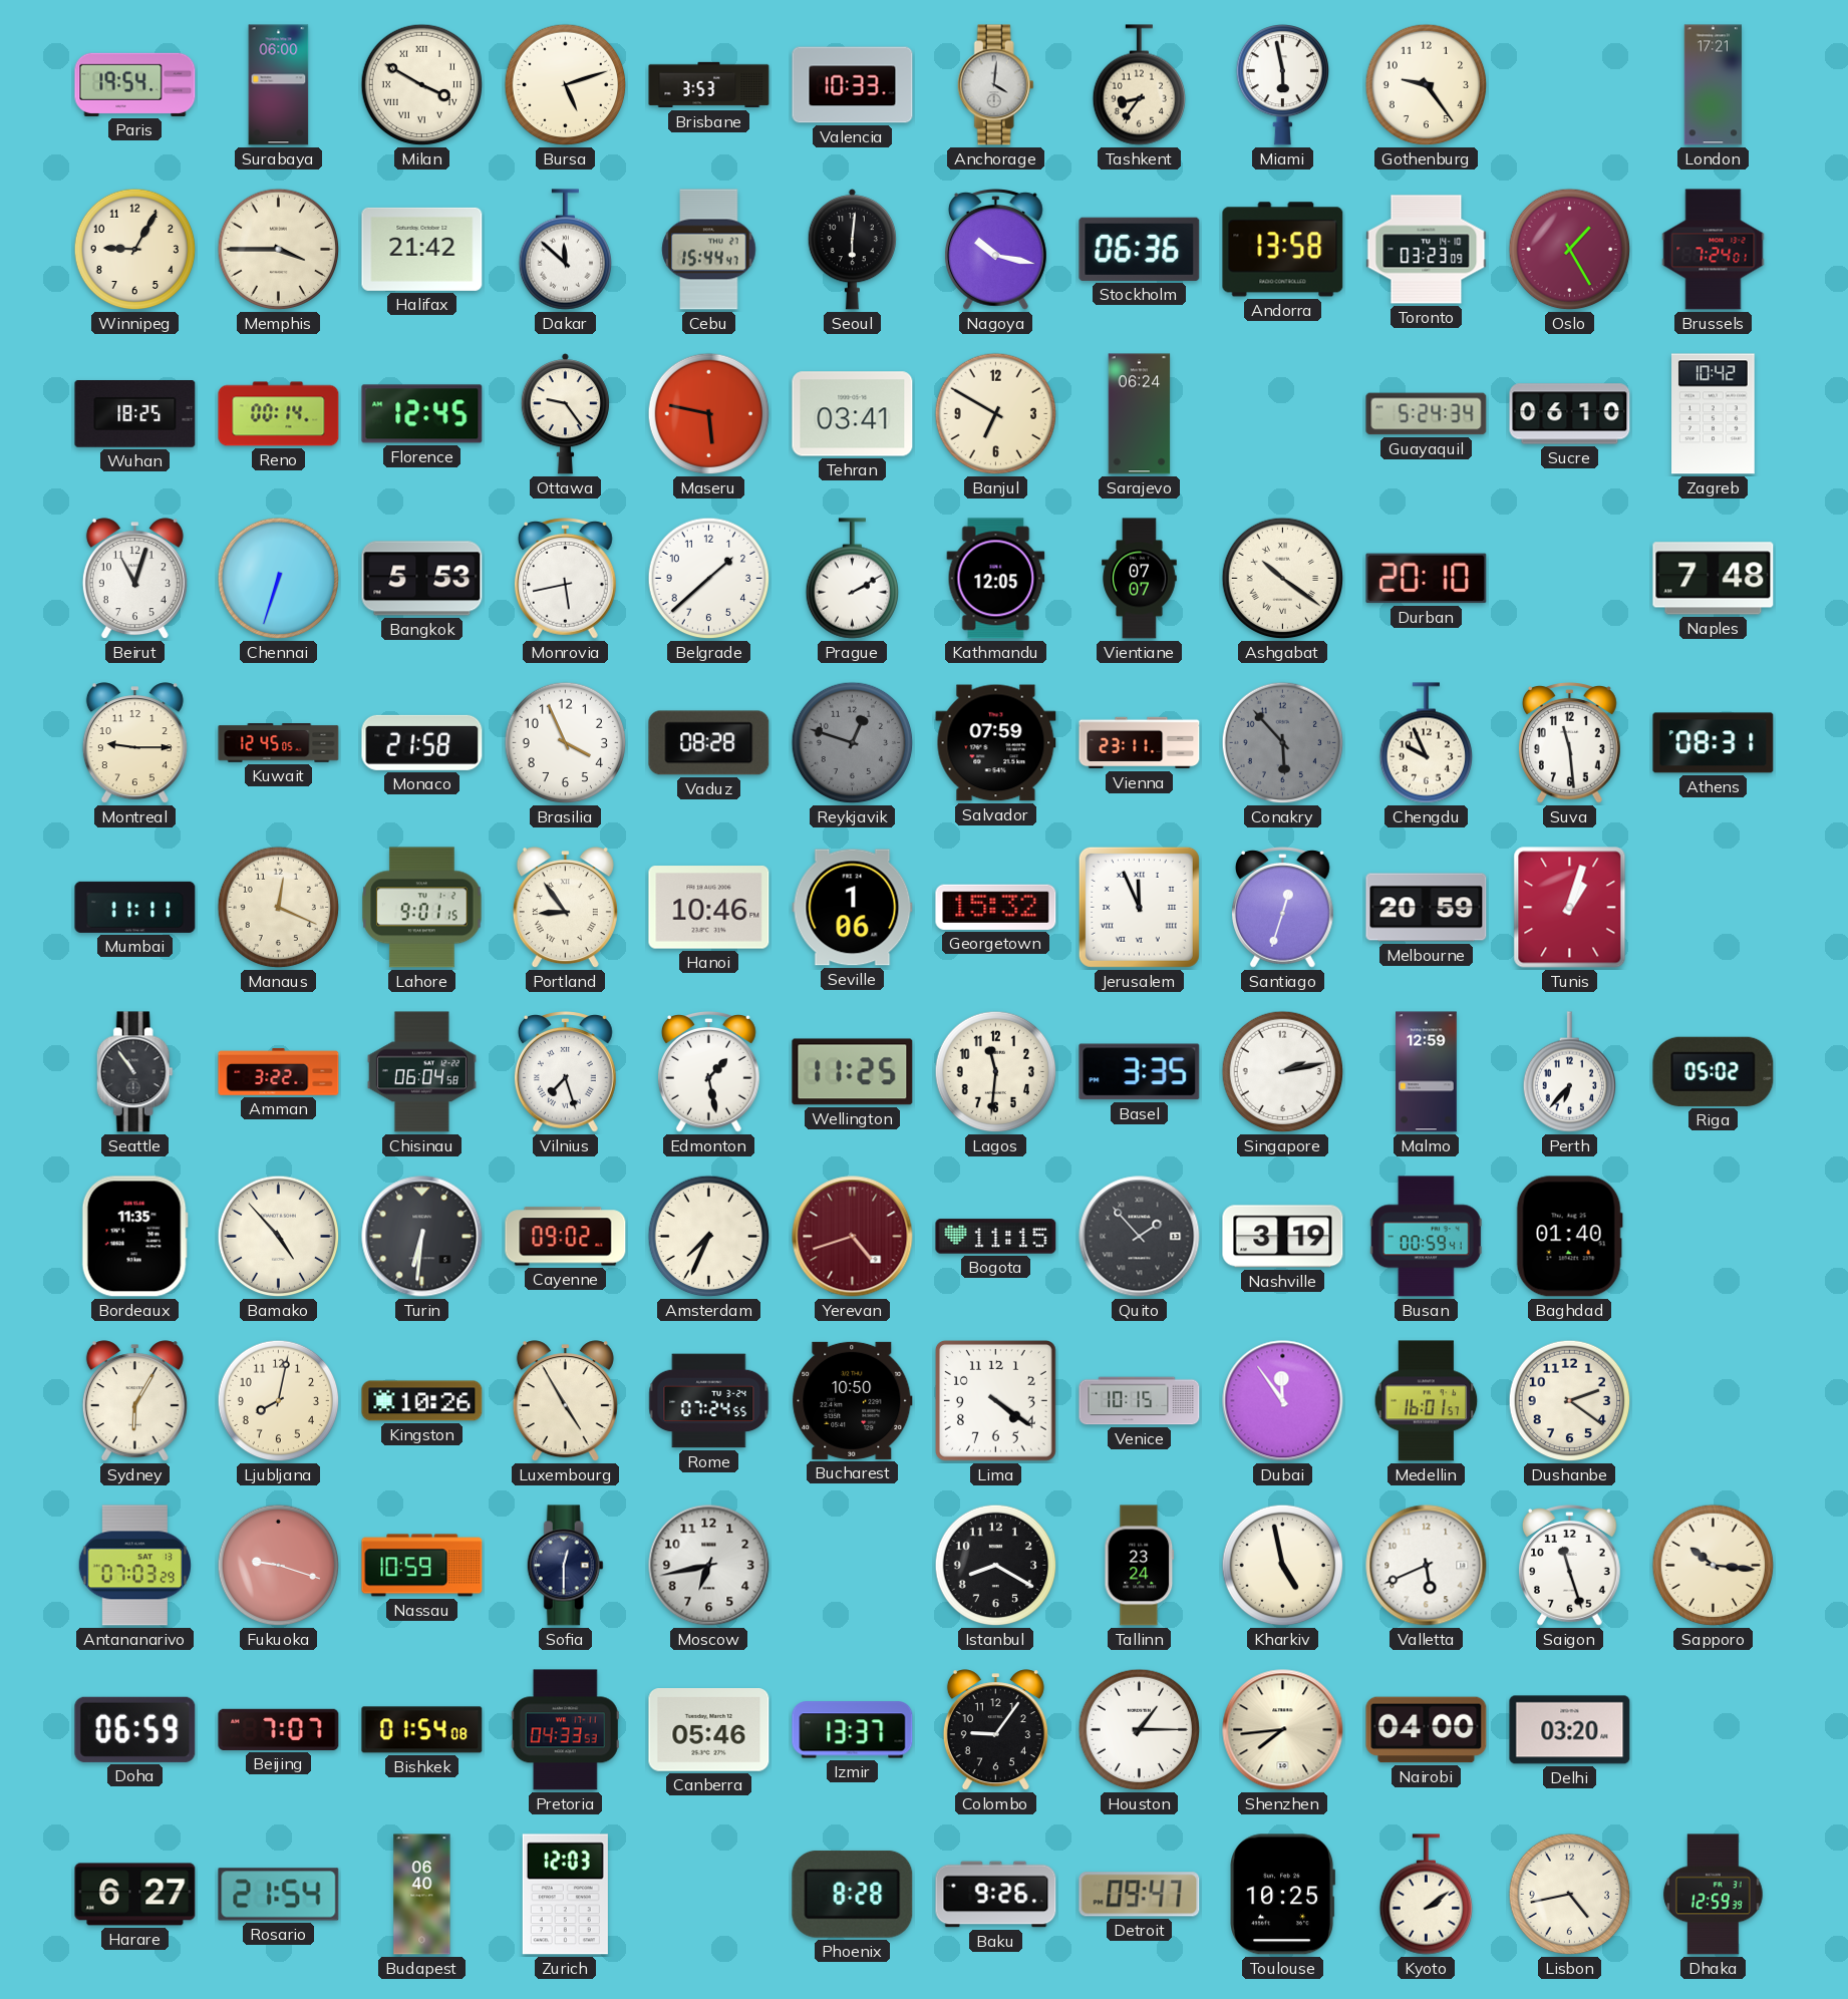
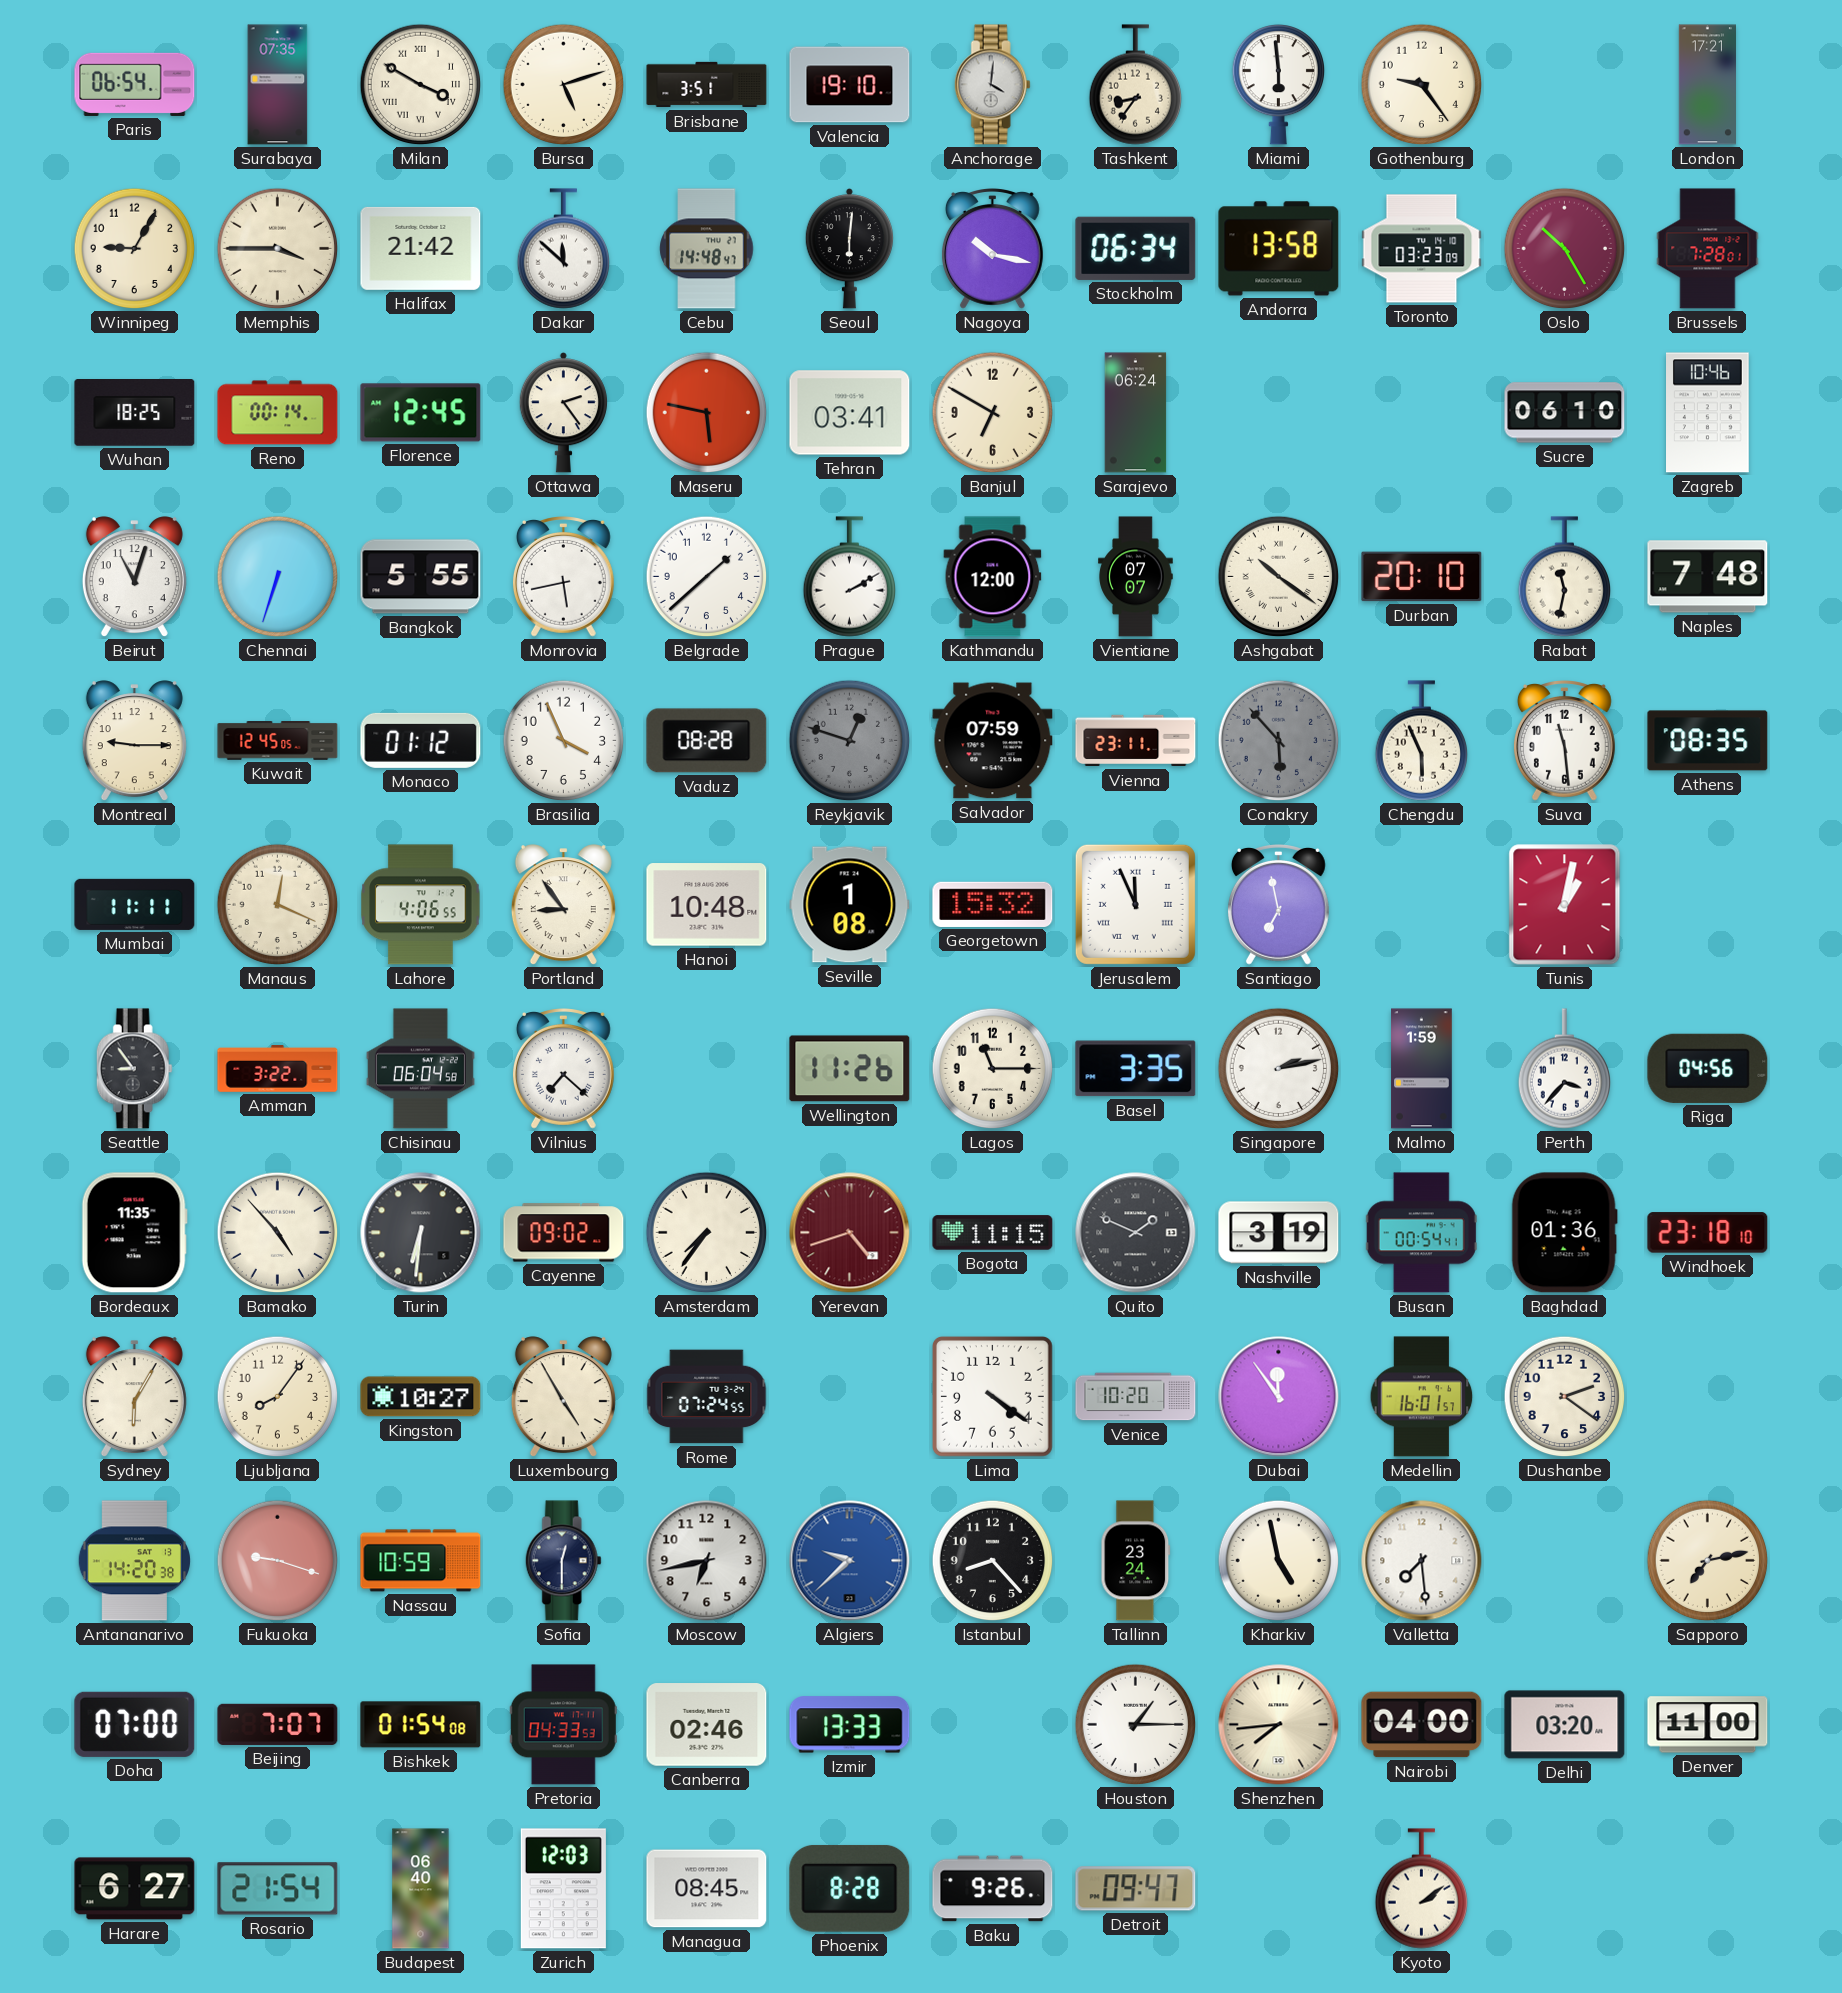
Paris: 19:54 -> 06:54 (135, 84)
Surabaya: 06:00 -> 07:35 (278, 85)
Brisbane: 3:53 -> 3:51 (707, 85)
Valencia: 10:33 -> 19:10 (850, 85)
Miami: 5:58 -> 5:59 (1278, 85)
Cebu: 15:44 -> 14:48 (707, 249)
Stockholm: 06:36 -> 06:34 (1136, 248)
Oslo: 1:25 -> 10:25 (1565, 249)
Brussels: 7:24 -> 7:28 (1708, 249)
Ottawa: 9:24 -> 2:24 (563, 413)
Guayaquil: 5:24 -> none (1427, 414)
Zagreb: 10:42 -> 10:46 (1708, 413)
Bangkok: 5:53 -> 5:55 (421, 577)
Kathmandu: 12:05 -> 12:00 (993, 577)
Rabat: none -> 11:32 (1564, 577)
Monaco: 21:58 -> 01:12 (421, 740)
Chengdu: 9:56 -> 5:56 (1421, 741)
Athens: 08:31 -> 08:35 (1708, 741)
Lahore: 9:01 -> 4:06 (421, 905)
Hanoi: 10:46 -> 10:48 (707, 905)
Seville: 1:06 -> 1:08 (850, 905)
Santiago: 12:33 -> 6:58 (1278, 905)
Melbourne: 20:59 -> none (1427, 908)
Tunis: 1:03 -> 1:02 (1565, 905)
Seattle: 10:54 -> 8:54 (134, 1069)
Vilnius: 7:27 -> 7:22 (563, 1069)
Edmonton: 1:28 -> none (708, 1072)
Wellington: 11:25 -> 11:26 (850, 1069)
Lagos: 11:31 -> 11:15 (993, 1069)
Malmo: 12:59 -> 1:59 (1422, 1069)
Perth: 6:37 -> 3:37 (1564, 1069)
Riga: 05:02 -> 04:56 (1708, 1068)
Amsterdam: 7:34 -> 7:36 (707, 1233)
Quito: 1:53 -> 1:49 (1136, 1233)
Busan: 00:59 -> 00:54 (1421, 1233)
Baghdad: 01:40 -> 01:36 (1564, 1233)
Windhoek: none -> 23:18 (1708, 1233)
Ljubljana: 8:02 -> 8:06 (278, 1397)
Kingston: 10:26 -> 10:27 (421, 1397)
Bucharest: 10:50 -> none (853, 1400)
Venice: 10:15 -> 10:20 (1136, 1397)
Antananarivo: 07:03 -> 14:20 (134, 1561)
Algiers: none -> 9:38 (850, 1561)
Istanbul: 8:20 -> 8:23 (993, 1561)
Valletta: 5:41 -> 7:29 (1422, 1561)
Saigon: 11:27 -> none (1569, 1566)
Sapporo: 10:16 -> 7:13 (1708, 1561)
Doha: 06:59 -> 07:00 (135, 1724)
Canberra: 05:46 -> 02:46 (707, 1725)
Izmir: 13:37 -> 13:33 (850, 1725)
Colombo: 9:06 -> none (995, 1730)
Denver: none -> 11:00 (1708, 1725)
Managua: none -> 08:45 (707, 1889)
Toulouse: 10:25 -> none (1282, 1895)
Lisbon: 4:43 -> none (1570, 1895)
Dhaka: 12:59 -> none (1713, 1895)
